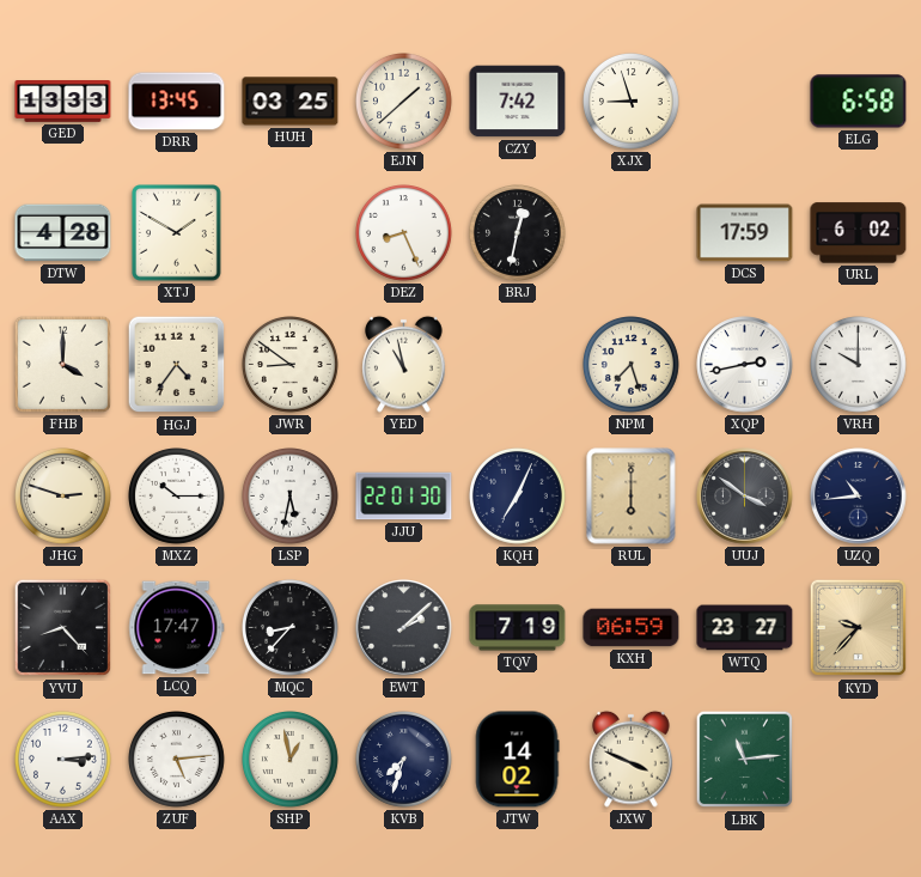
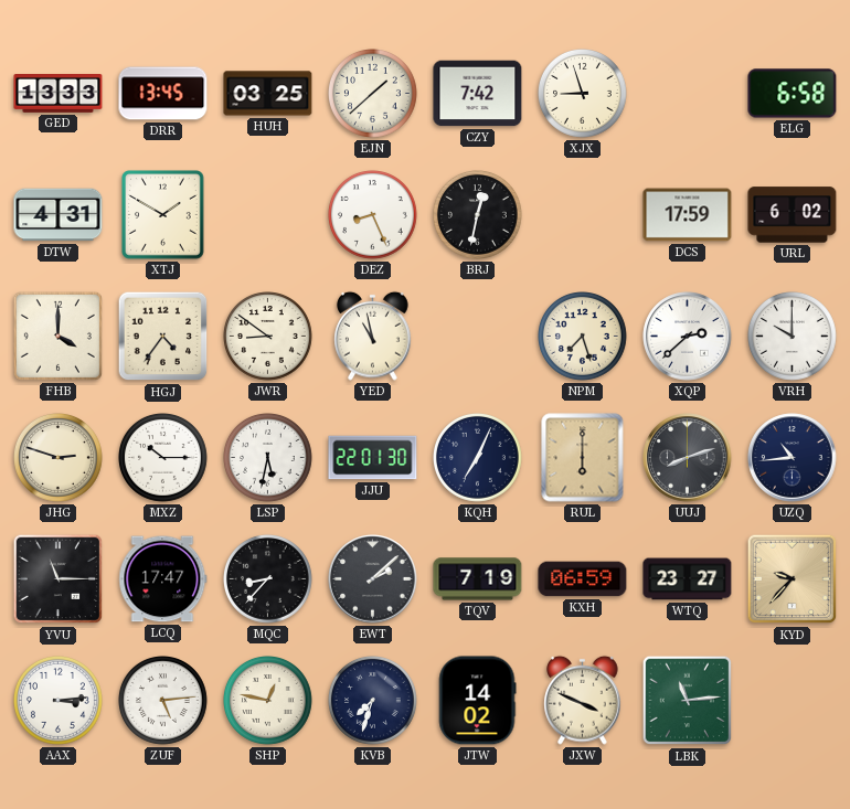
DTW: 4:28 -> 4:31 (59, 215)
XQP: 2:43 -> 2:38 (688, 337)
UUJ: 3:51 -> 8:12 (688, 458)
YVU: 8:23 -> 11:15 (59, 579)
SHP: 12:58 -> 12:47 (268, 701)
